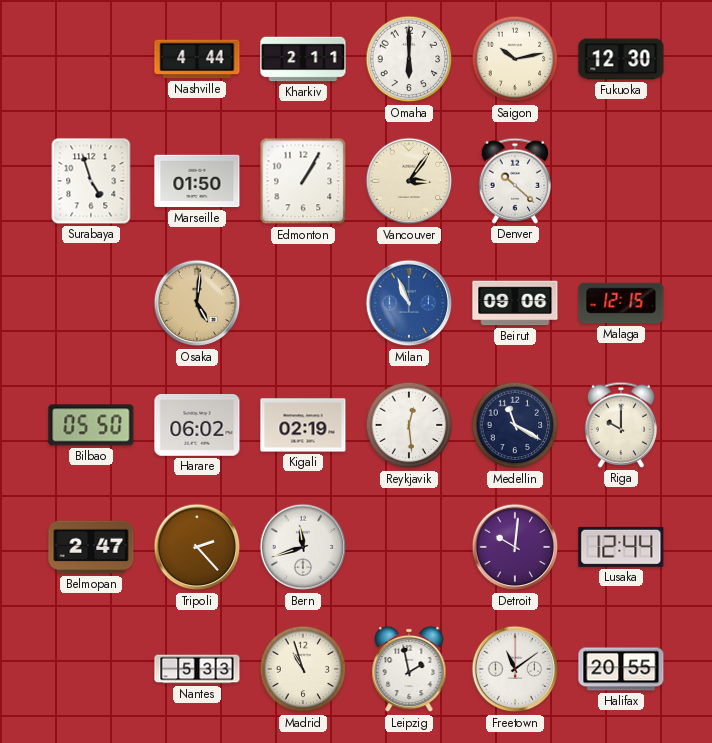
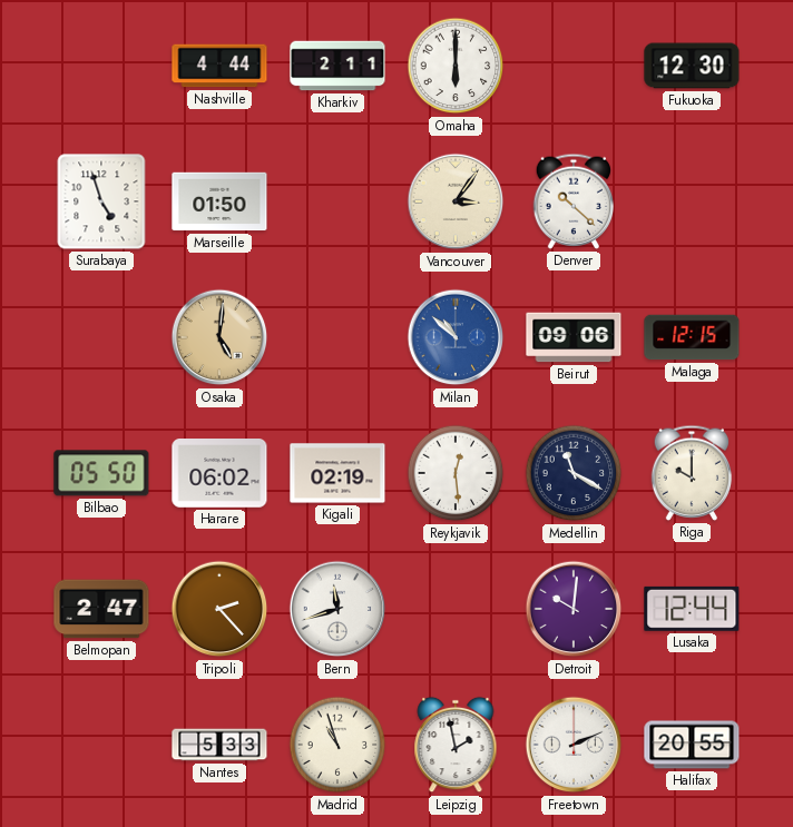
Saigon: 10:13 -> none (515, 59)
Edmonton: 1:05 -> none (303, 181)
Milan: 10:56 -> 10:52 (456, 337)
Freetown: 11:09 -> 2:11 (574, 745)
